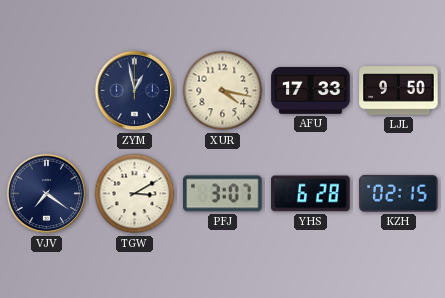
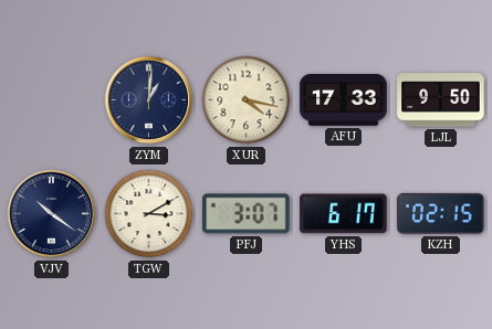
ZYM: 12:58 -> 1:01 (149, 100)
VJV: 7:21 -> 10:21 (52, 214)
YHS: 6:28 -> 6:17 (344, 214)
